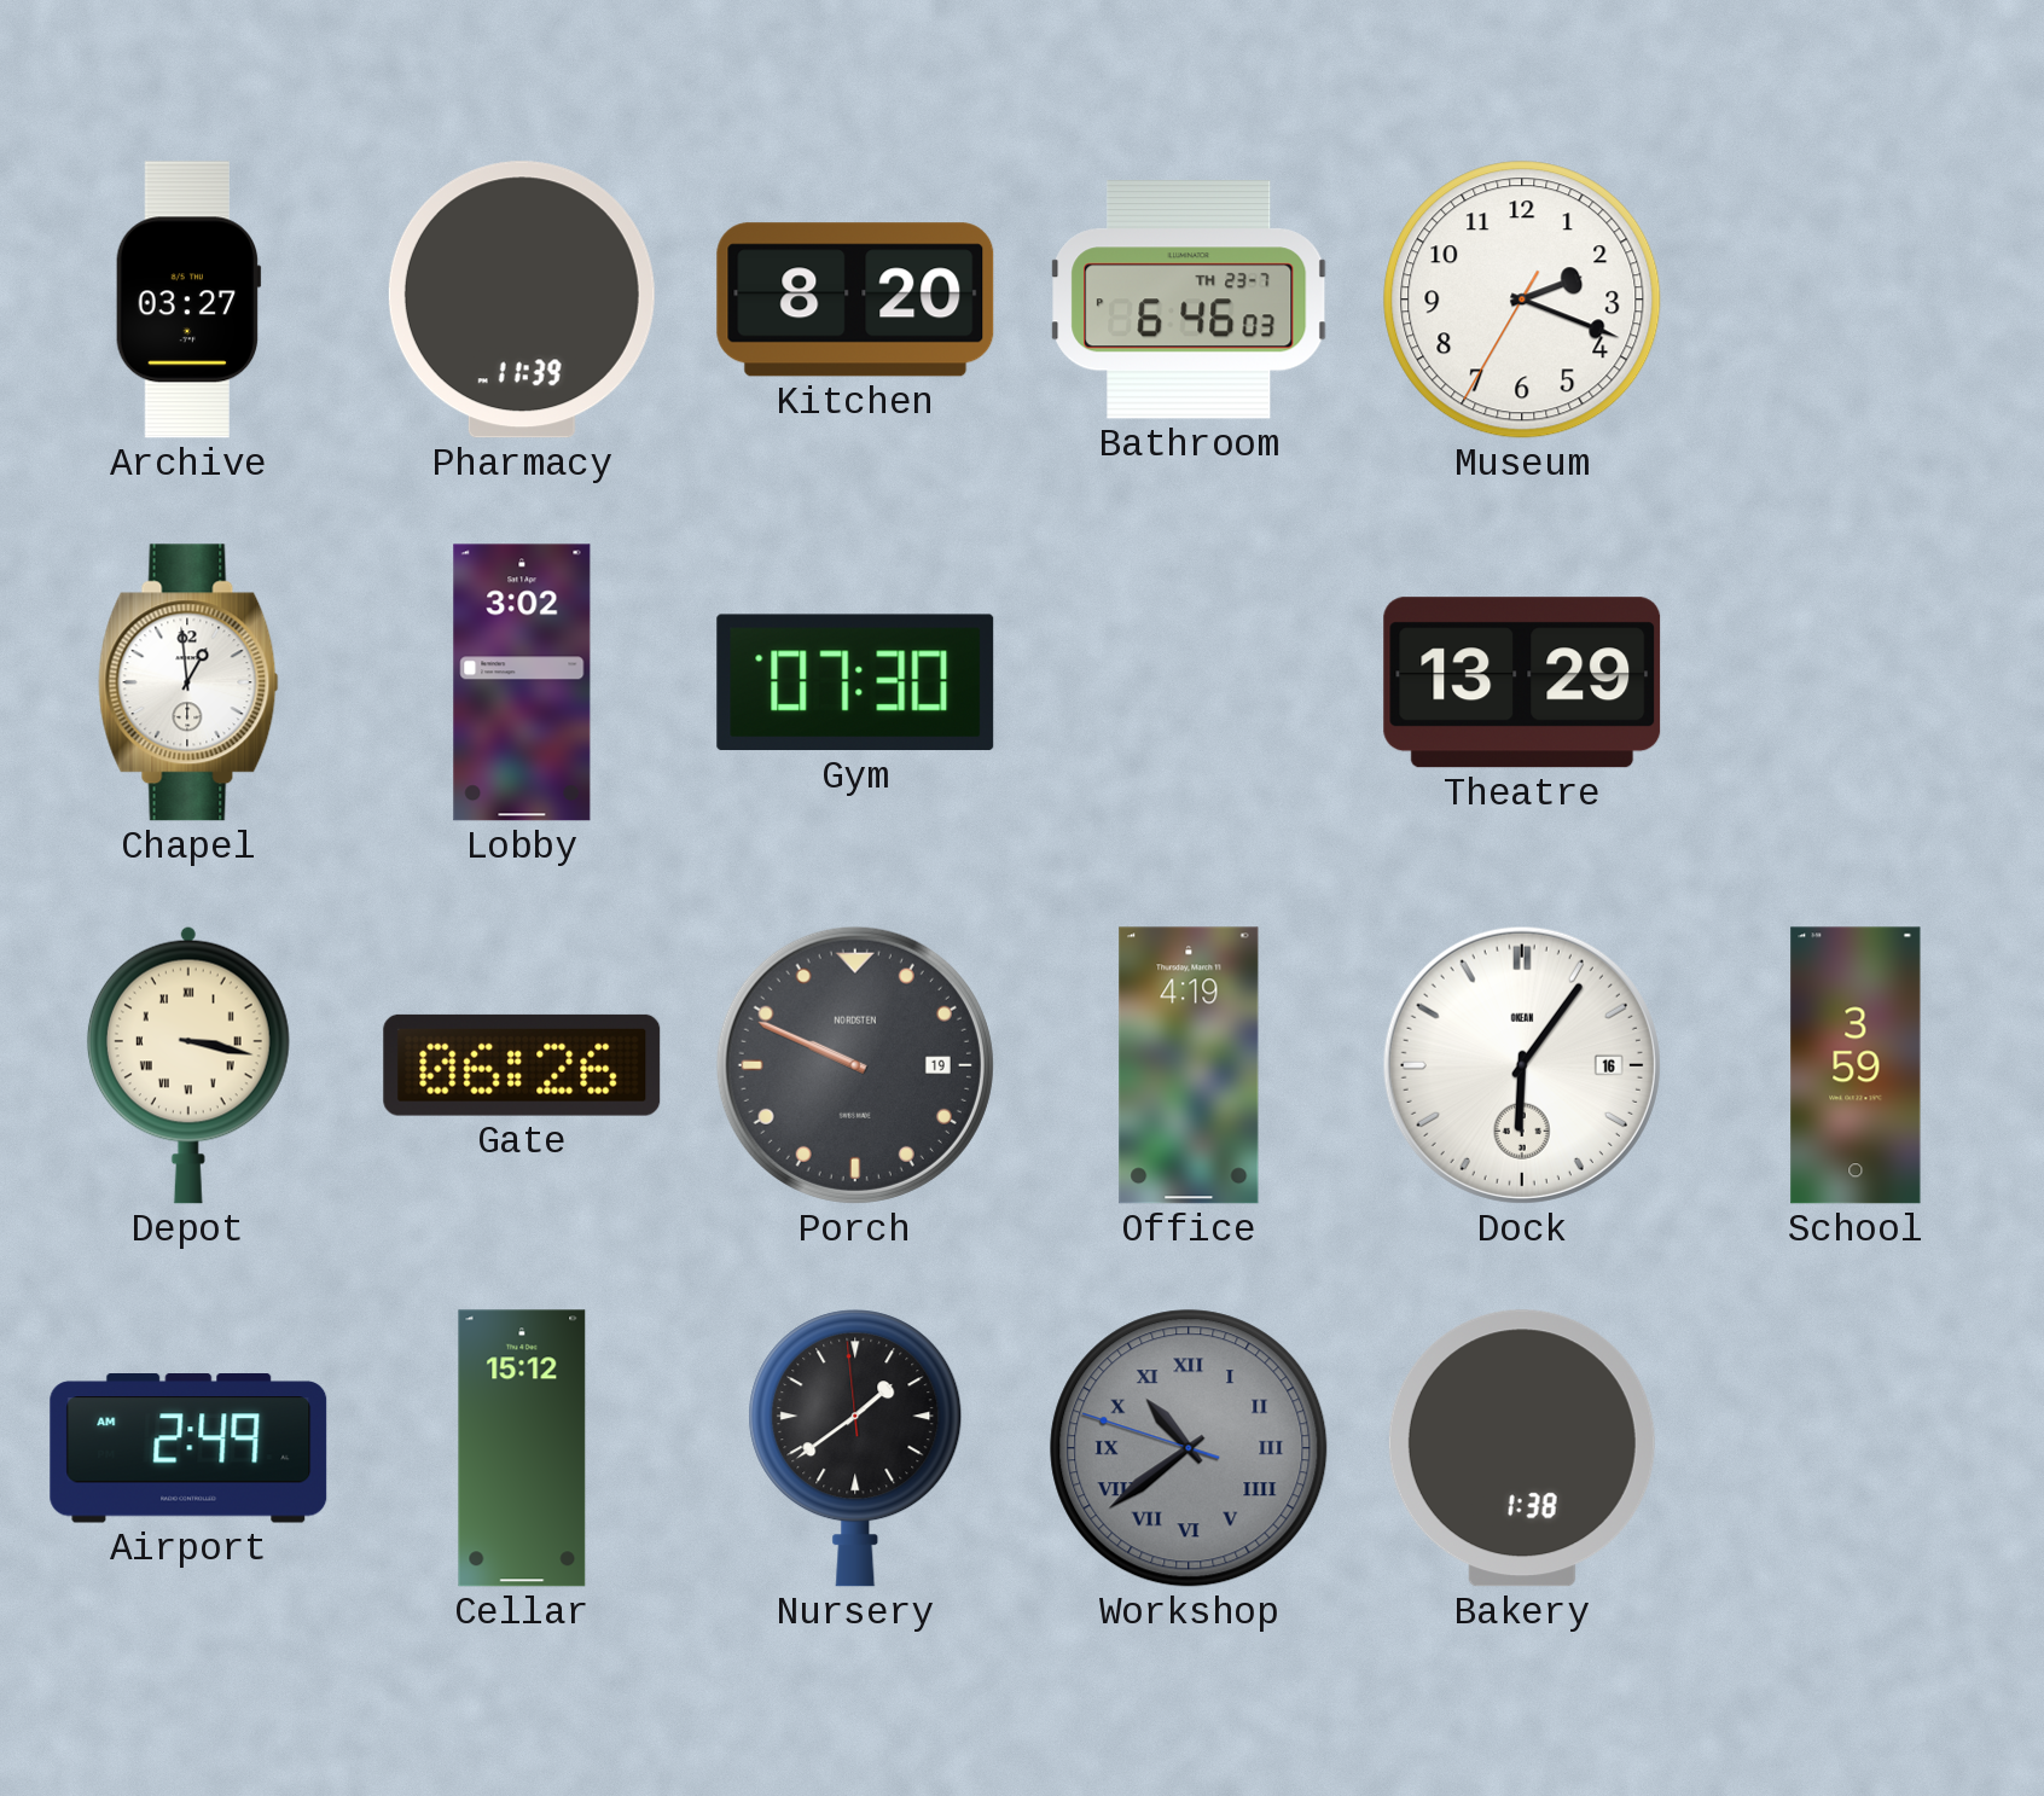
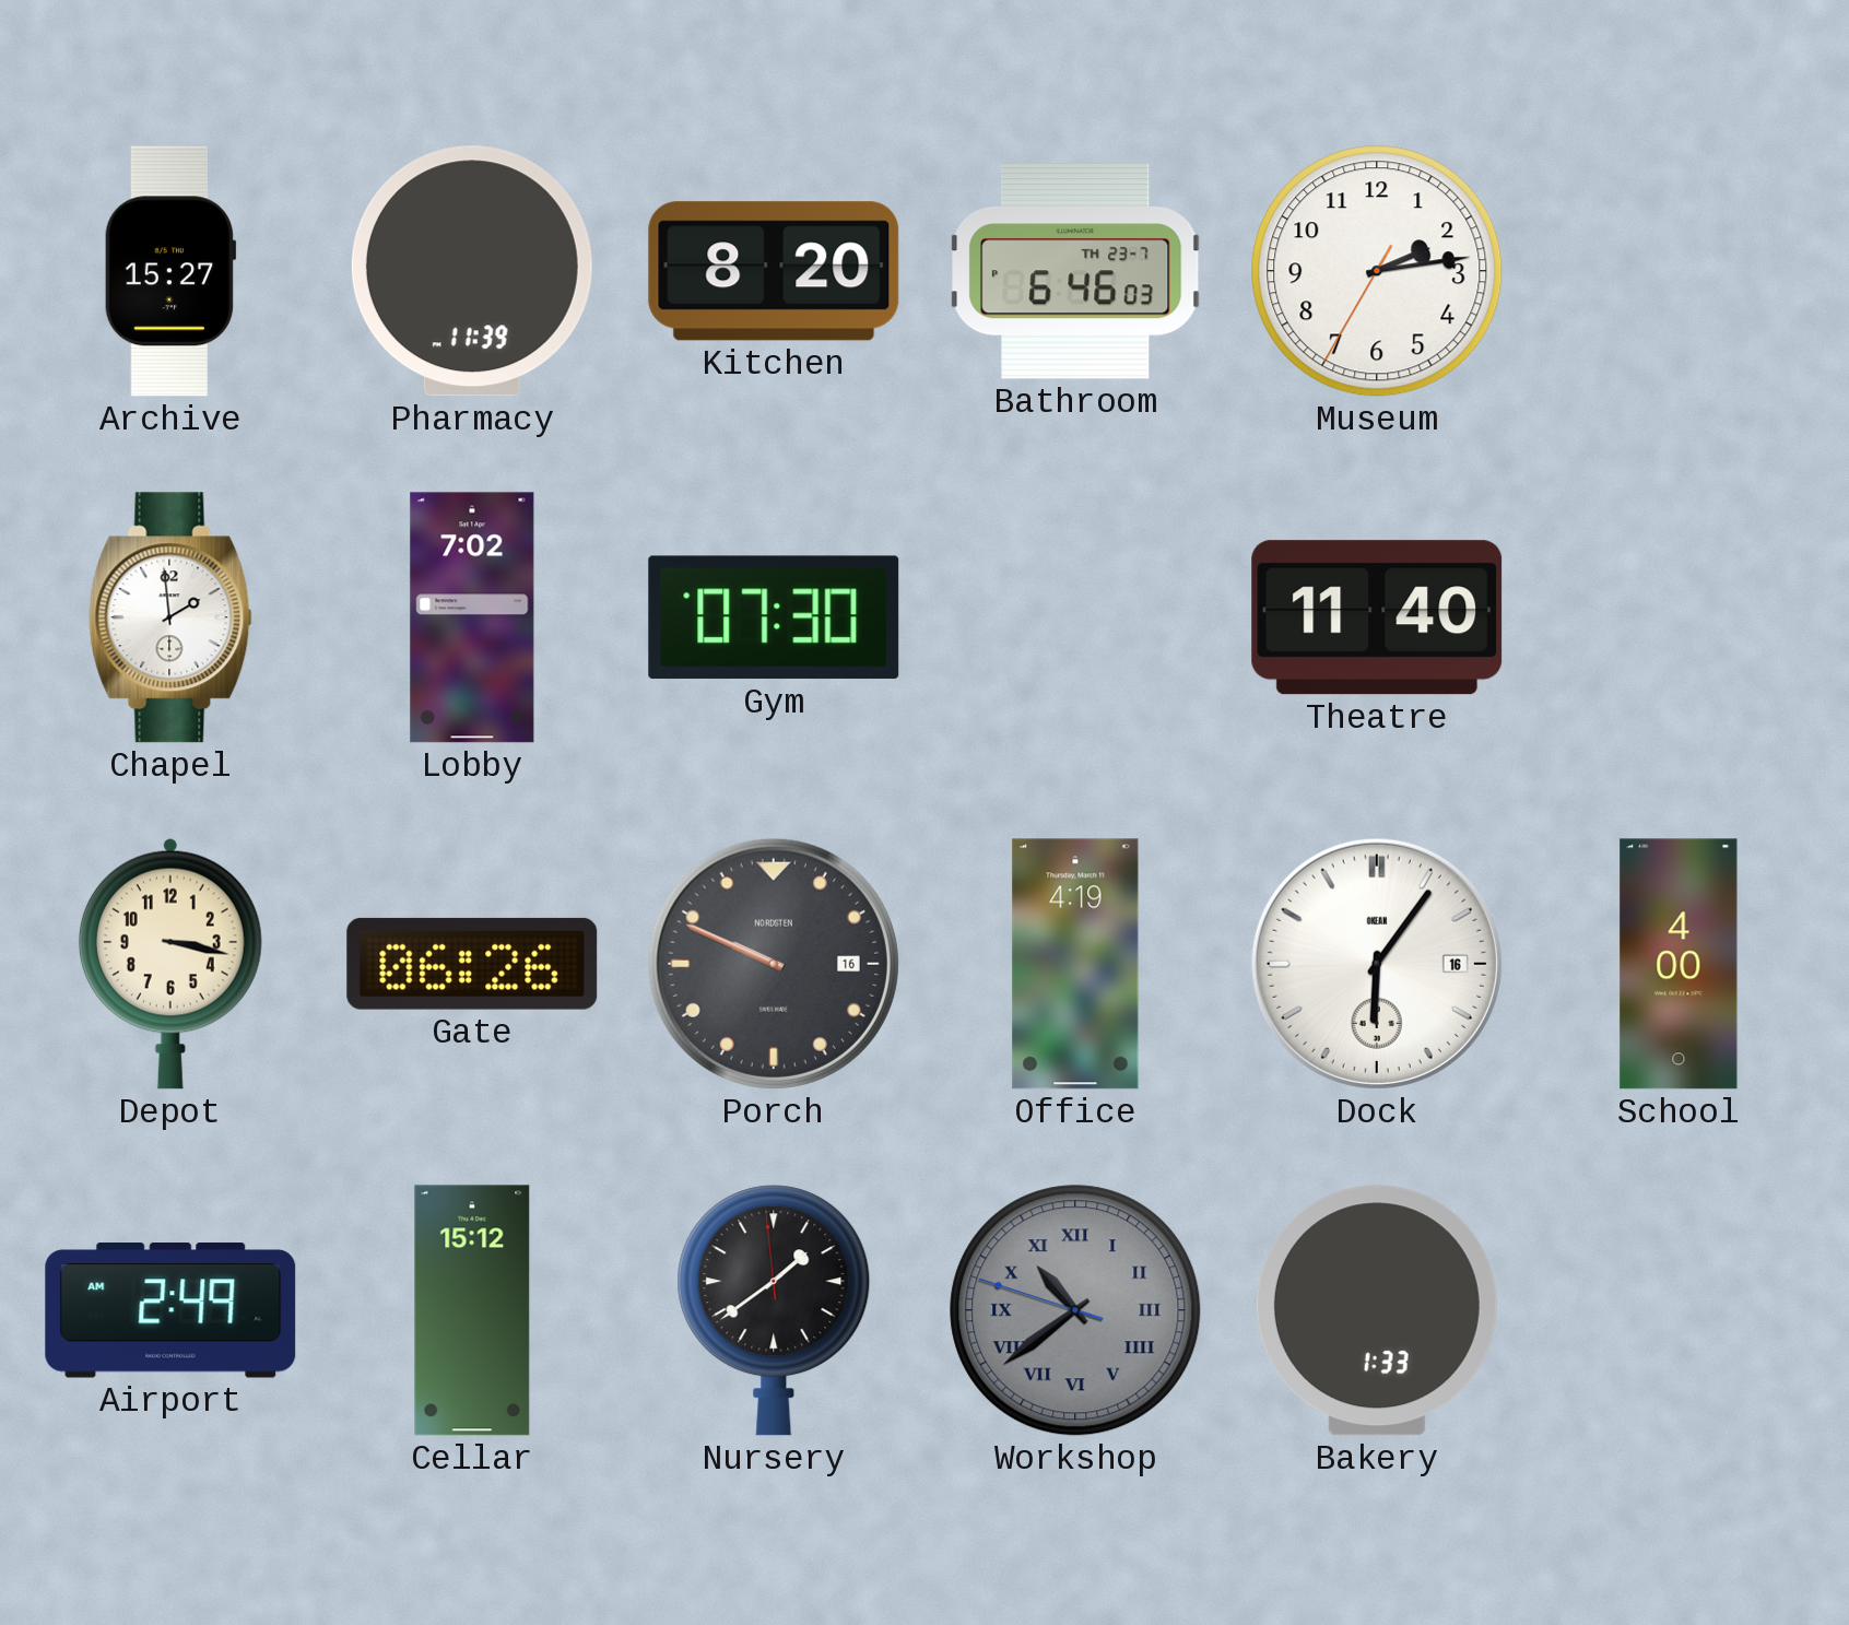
Archive: 03:27 -> 15:27 (170, 271)
Museum: 2:18 -> 2:13 (1377, 271)
Chapel: 12:59 -> 1:59 (170, 617)
Lobby: 3:02 -> 7:02 (472, 617)
Theatre: 13:29 -> 11:40 (1377, 617)
Depot numerals: Roman -> Arabic (170, 964)
Porch date: 19 -> 16 (774, 964)
School: 3:59 -> 4:00 (1679, 964)
Bakery: 1:38 -> 1:33 (1377, 1310)
